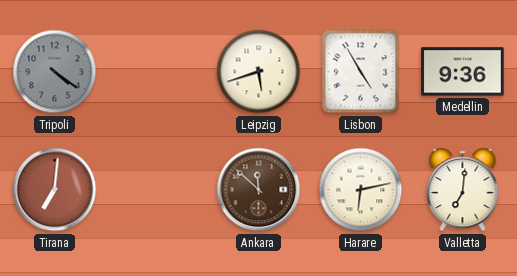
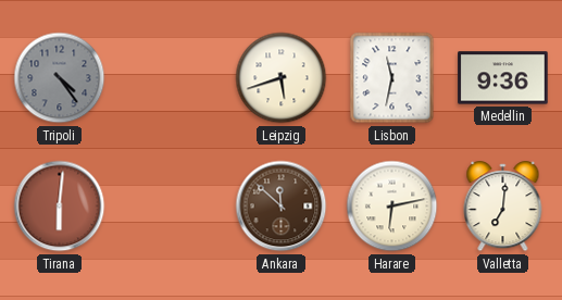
Tripoli: 4:21 -> 4:24 (60, 78)
Lisbon: 4:55 -> 11:32 (392, 78)
Tirana: 7:01 -> 6:01 (60, 207)
